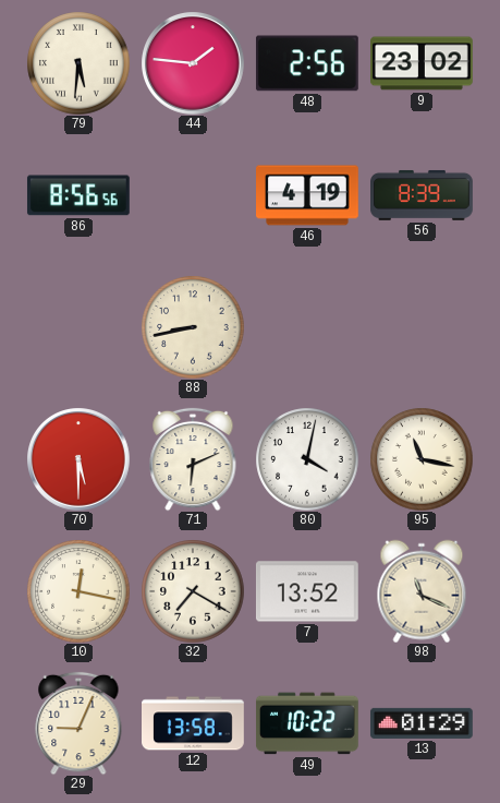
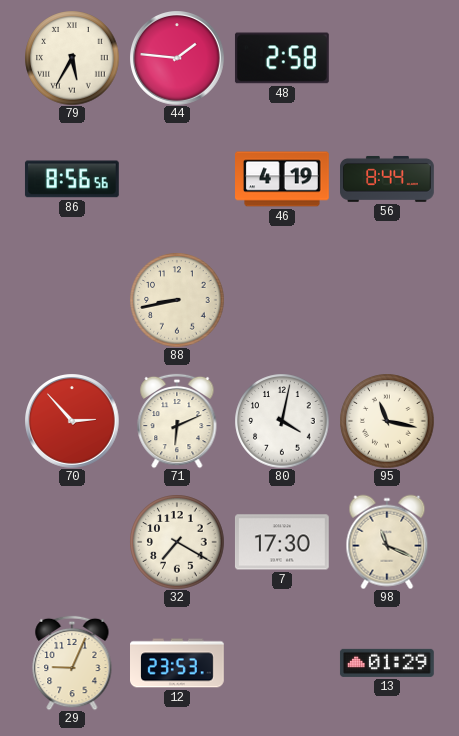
79: 5:31 -> 5:35 (72, 58)
48: 2:56 -> 2:58 (282, 58)
9: 23:02 -> none (423, 63)
56: 8:39 -> 8:44 (388, 179)
70: 5:30 -> 2:53 (72, 421)
10: 12:17 -> none (78, 591)
7: 13:52 -> 17:30 (282, 542)
12: 13:58 -> 23:53 (178, 663)
49: 10:22 -> none (308, 723)
